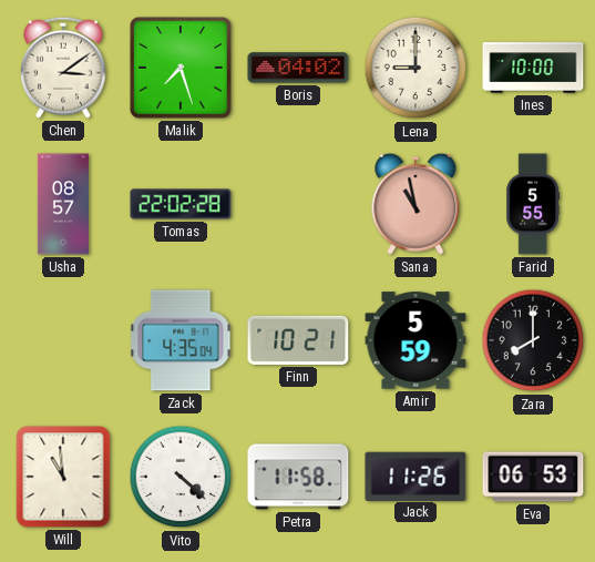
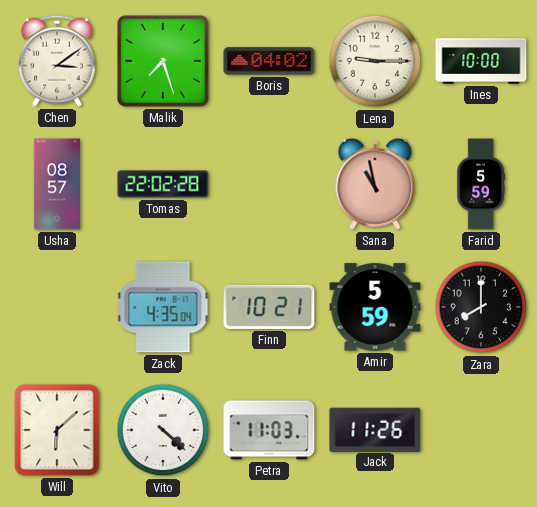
Lena: 9:00 -> 9:15 (375, 61)
Farid: 5:55 -> 5:59 (480, 184)
Will: 10:59 -> 6:08 (57, 430)
Petra: 11:58 -> 11:03 (269, 430)
Eva: 06:53 -> none (533, 477)
